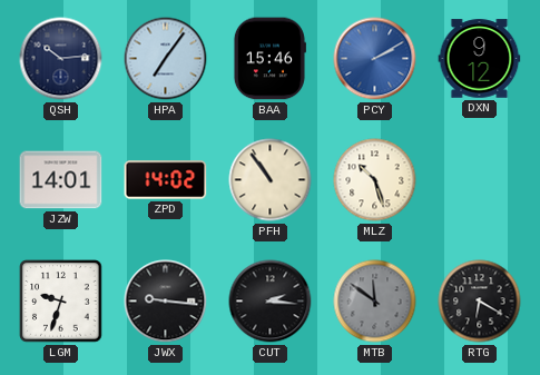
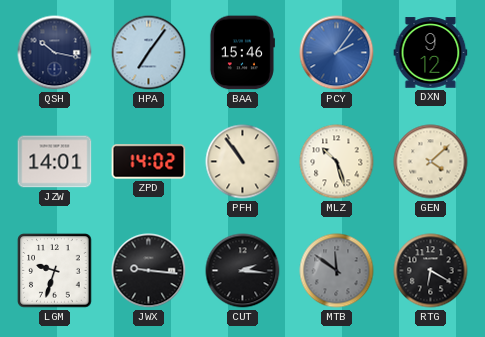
QSH: 10:14 -> 10:17 (55, 53)
PCY: 2:10 -> 2:06 (337, 53)
GEN: none -> 4:08 (431, 162)
